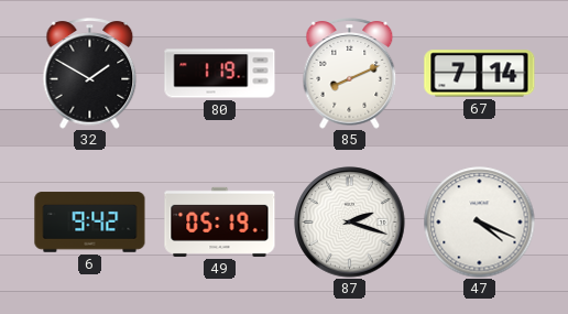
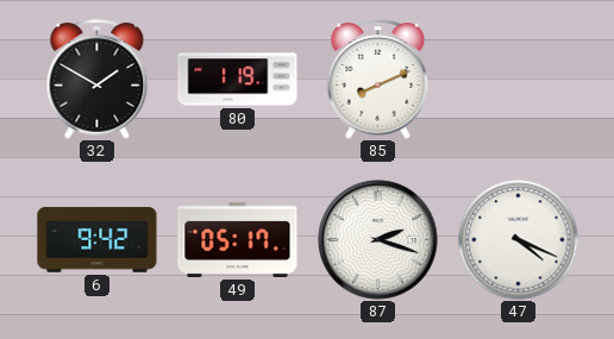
67: 7:14 -> none (480, 74)
49: 05:19 -> 05:17 (238, 239)
